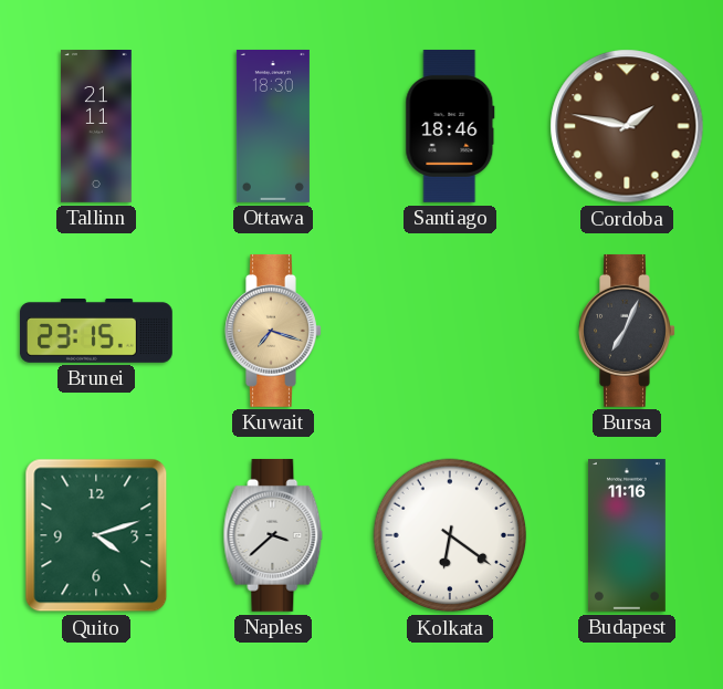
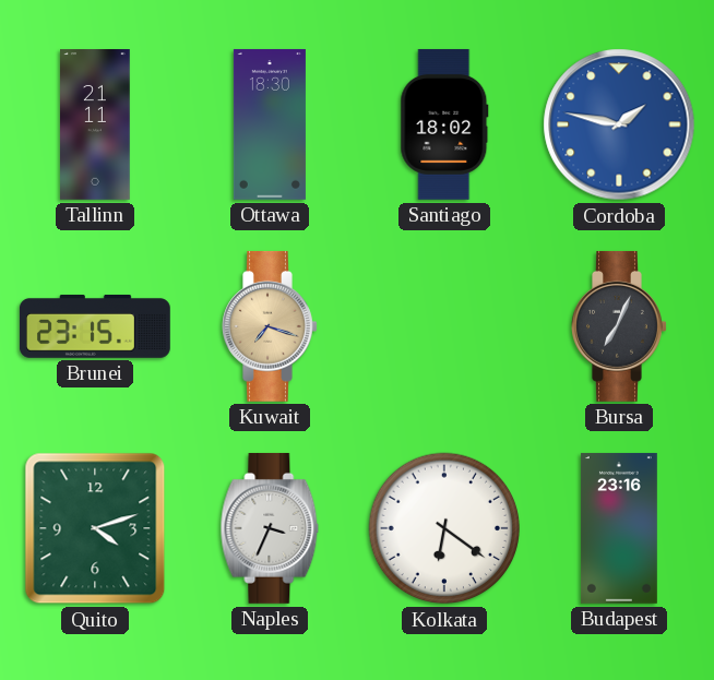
Santiago: 18:46 -> 18:02 (444, 124)
Cordoba dial: brown -> blue (619, 124)
Naples: 3:38 -> 3:34 (270, 528)
Budapest: 11:16 -> 23:16 (619, 528)
